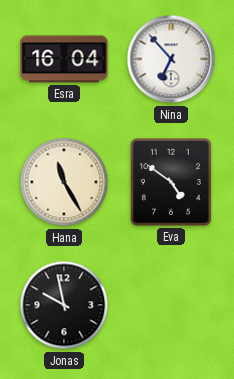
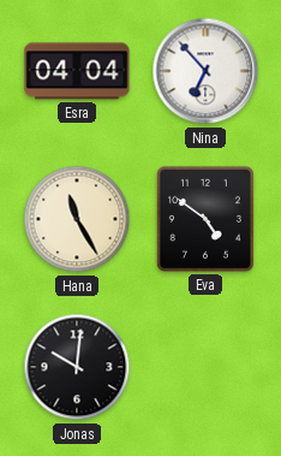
Esra: 16:04 -> 04:04 (77, 71)
Jonas: 9:58 -> 10:01 (77, 367)
